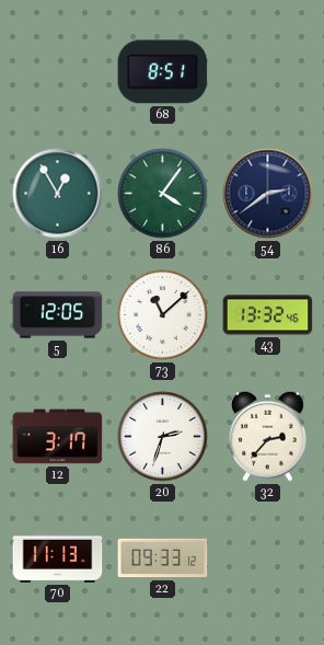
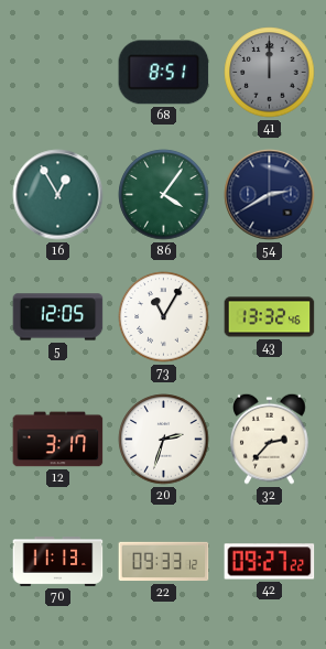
41: none -> 12:00 (270, 73)
54: 2:39 -> 2:40 (270, 195)
73: 11:08 -> 11:05 (164, 317)
42: none -> 09:27 (270, 562)
